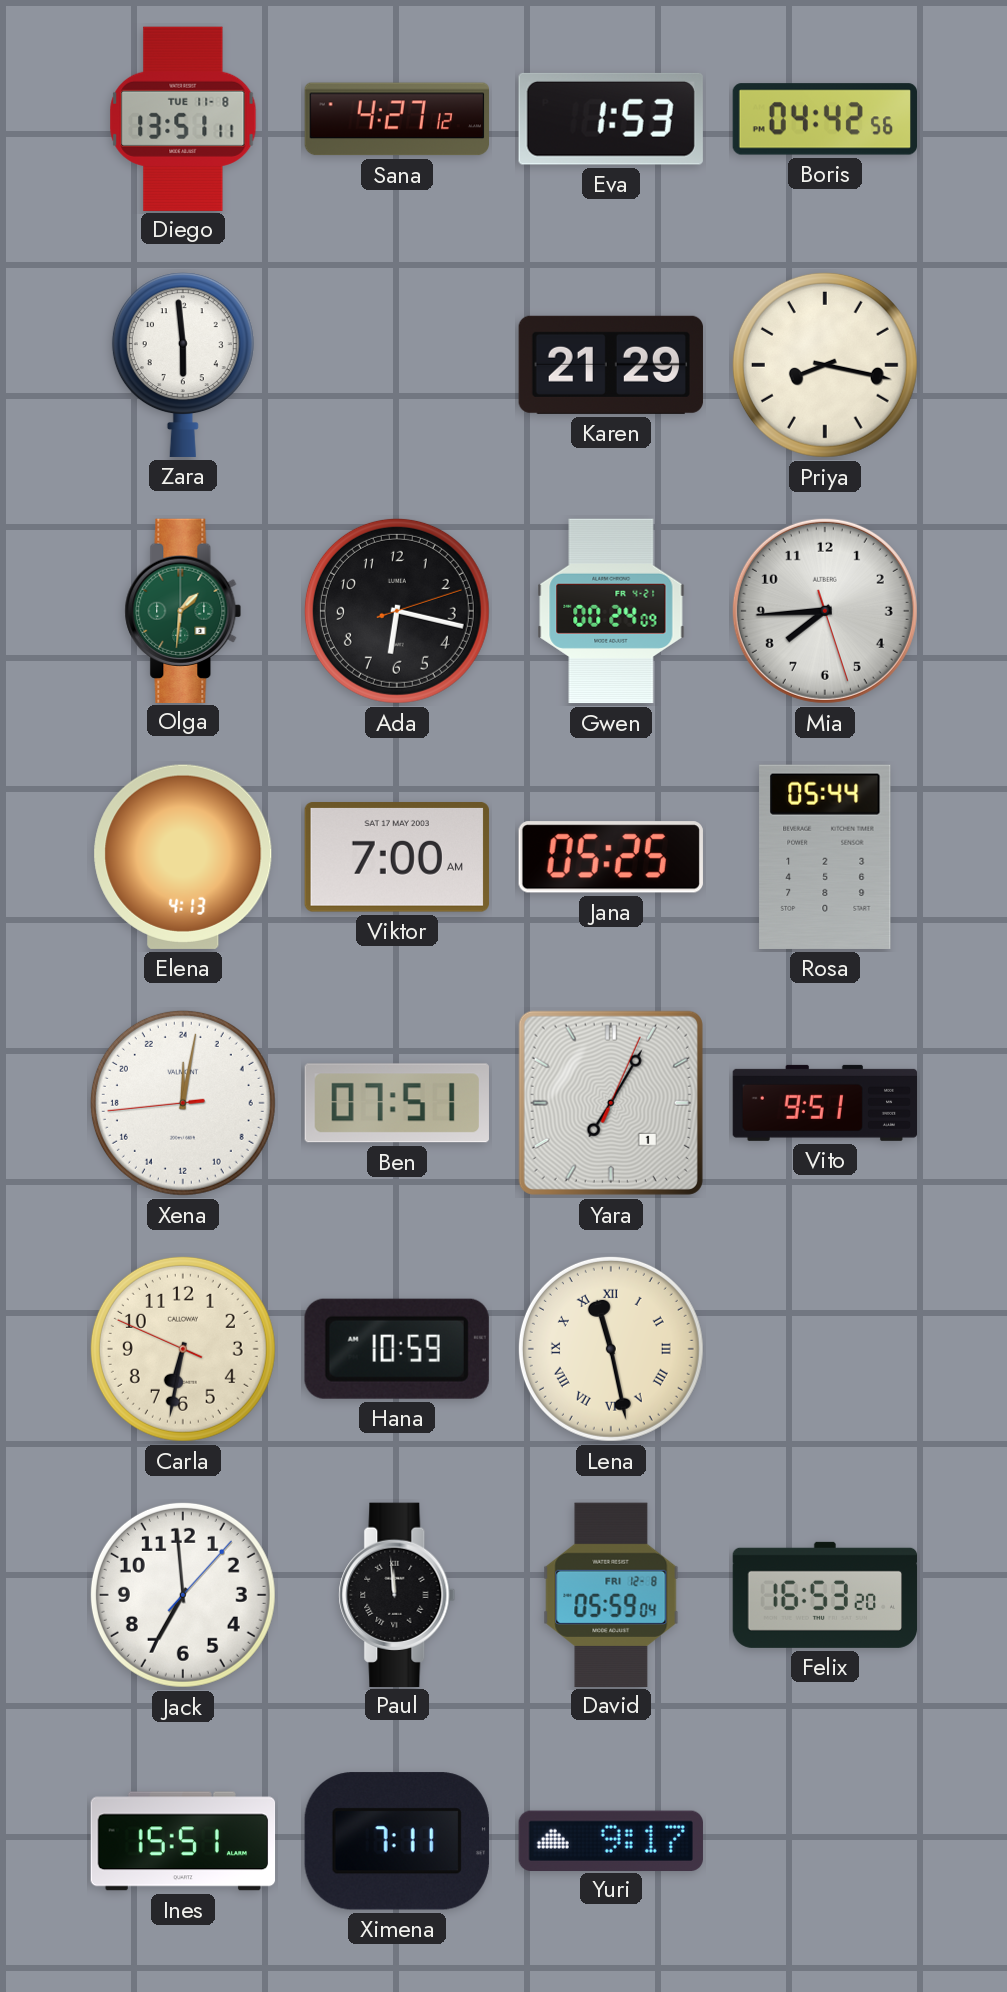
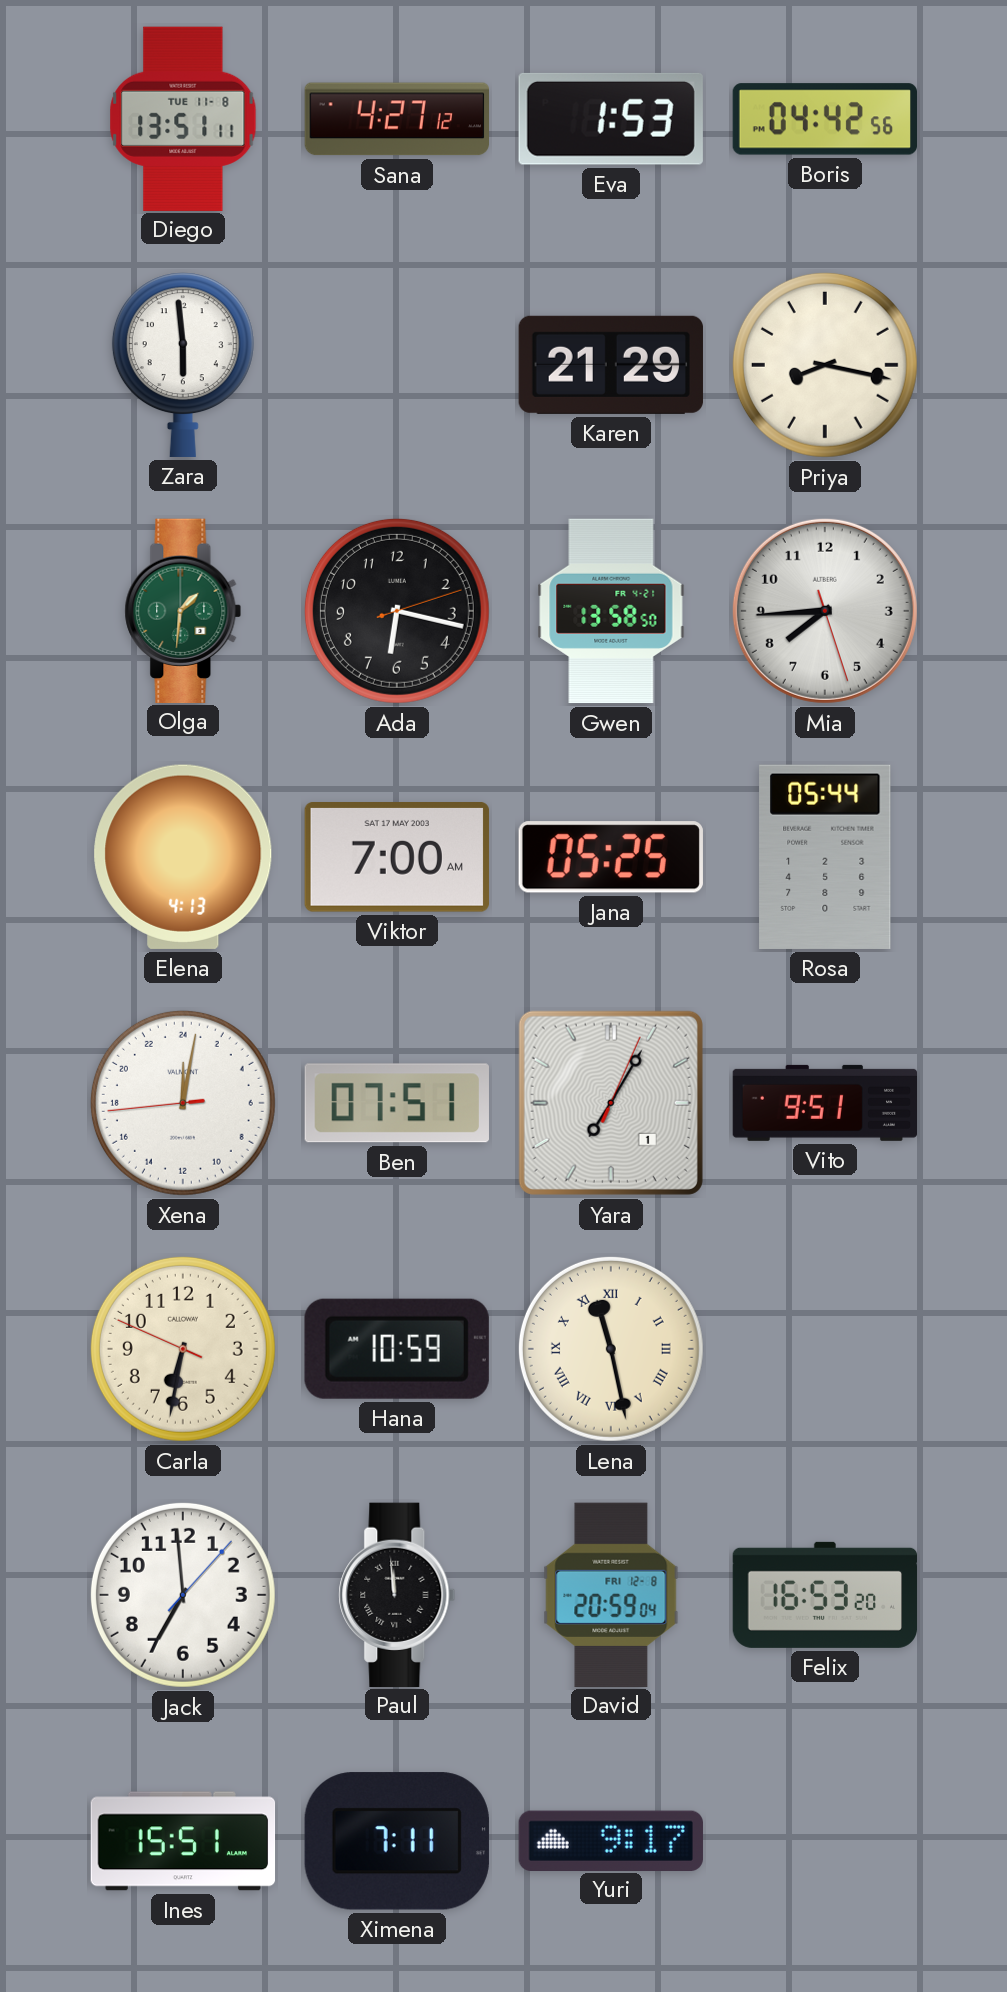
Gwen: 00:24 -> 13:58 (611, 611)
David: 05:59 -> 20:59 (611, 1594)
